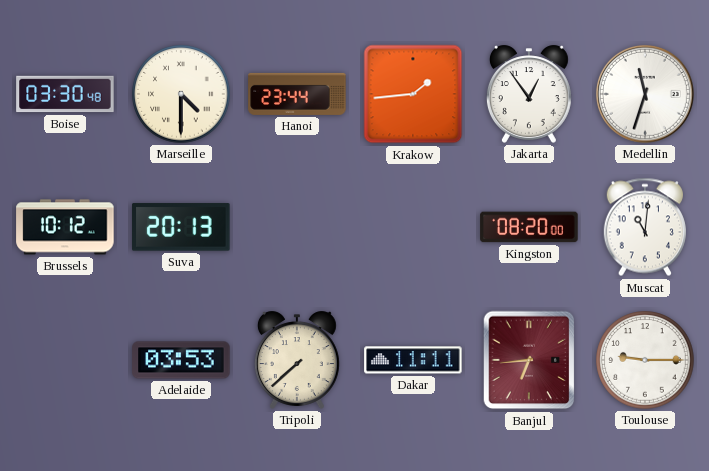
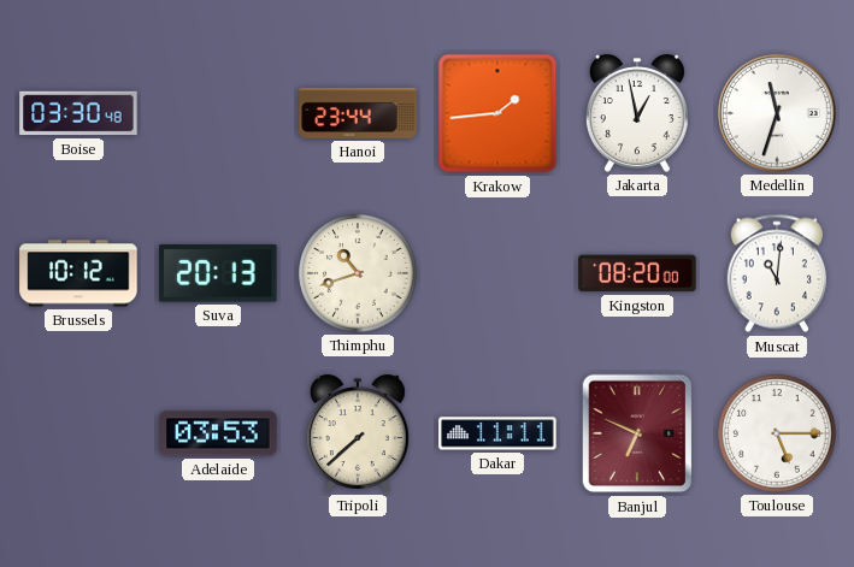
Marseille: 4:30 -> none (181, 94)
Jakarta: 12:54 -> 12:58 (637, 113)
Thimphu: none -> 10:42 (358, 273)
Banjul: 6:44 -> 6:49 (637, 433)
Toulouse: 9:15 -> 5:15 (777, 433)
